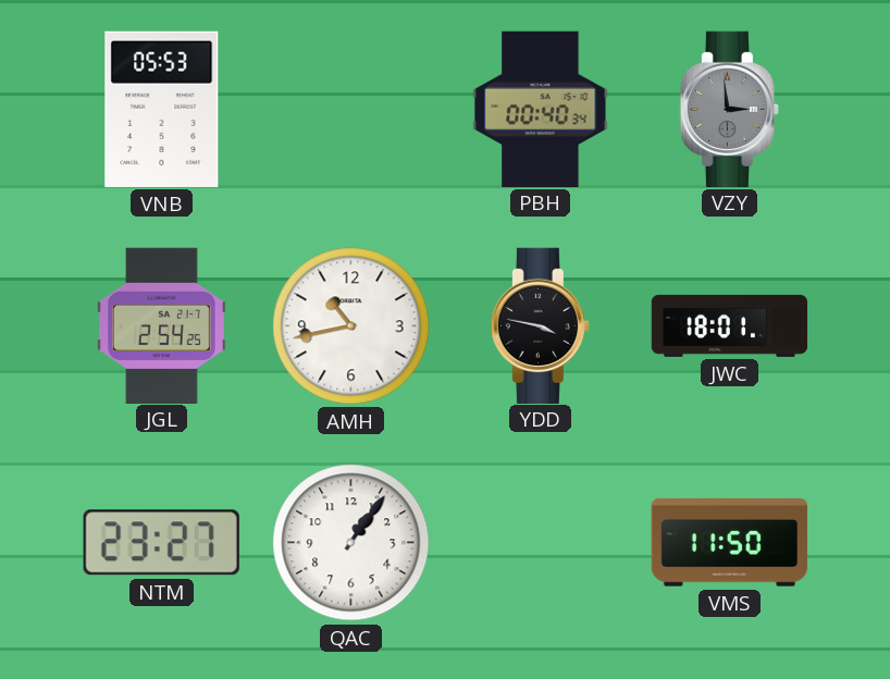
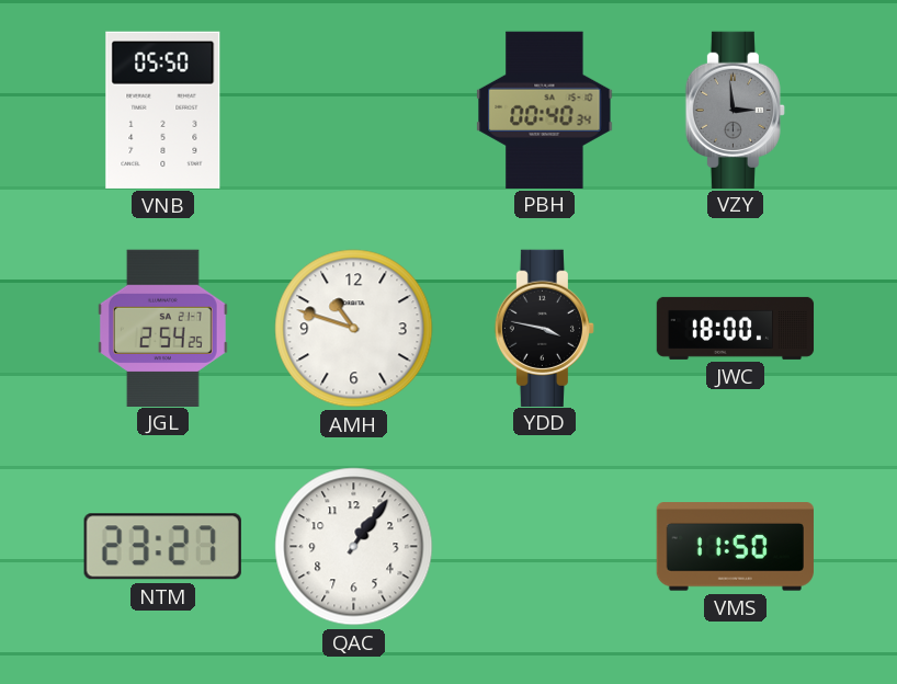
VNB: 05:53 -> 05:50 (163, 110)
AMH: 10:43 -> 10:48 (354, 329)
JWC: 18:01 -> 18:00 (736, 328)
